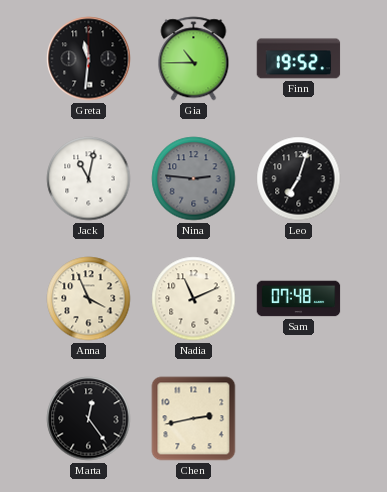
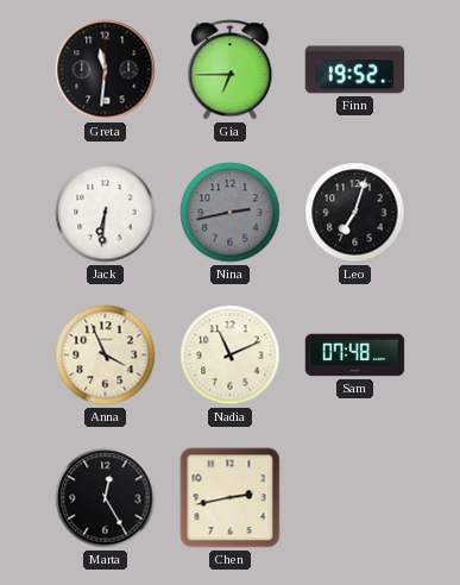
Gia: 10:45 -> 6:45 (231, 70)
Jack: 11:02 -> 6:31 (106, 213)
Nina: 2:46 -> 2:43 (231, 213)
Marta: 12:24 -> 12:25 (106, 498)
